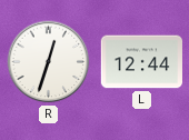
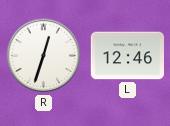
L: 12:44 -> 12:46 (128, 56)
